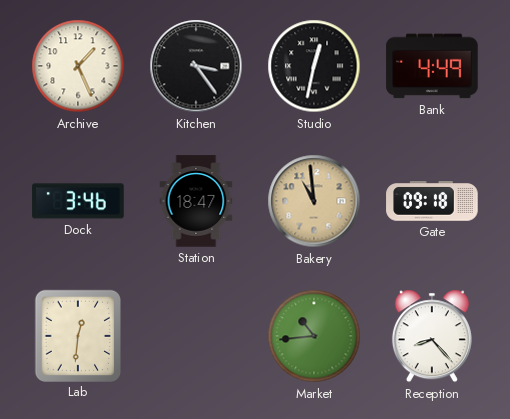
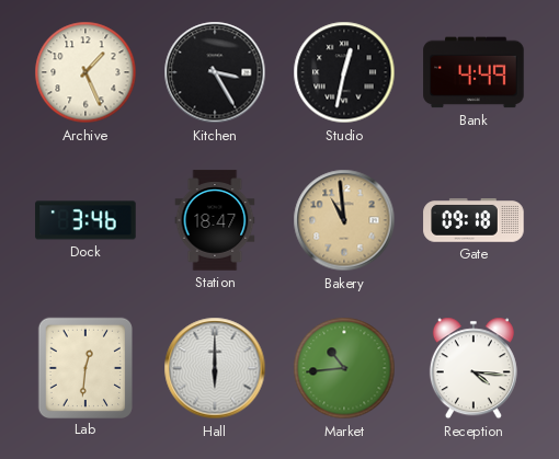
Kitchen: 3:24 -> 3:25 (215, 72)
Hall: none -> 6:00 (215, 368)
Reception: 8:23 -> 4:16 (474, 368)
